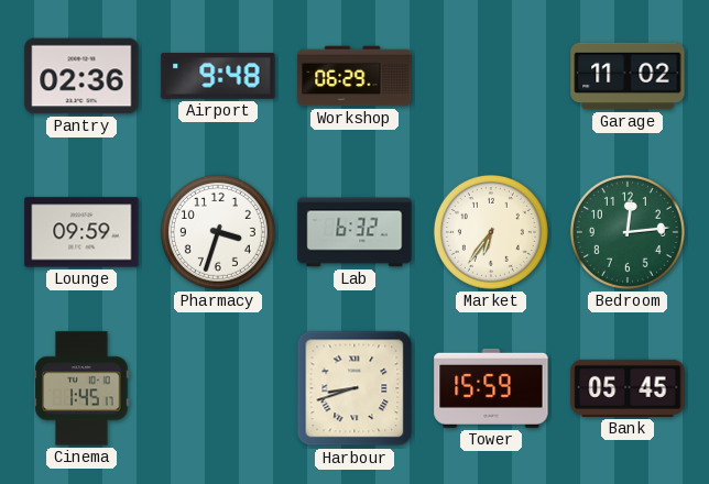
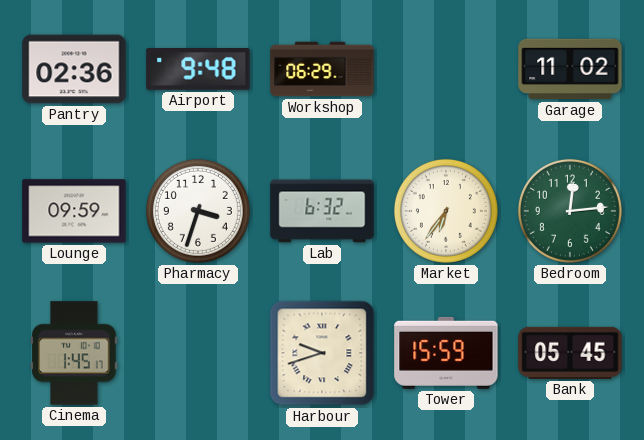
Harbour: 8:42 -> 9:42 (322, 353)
